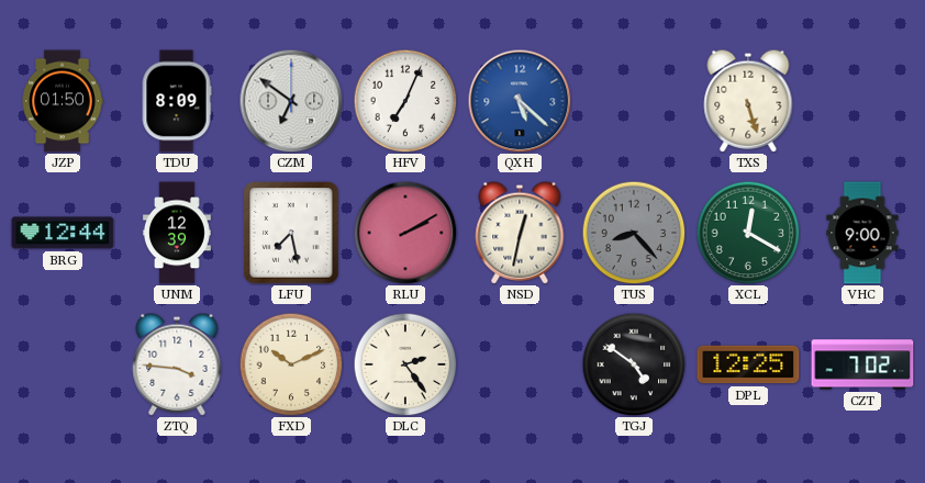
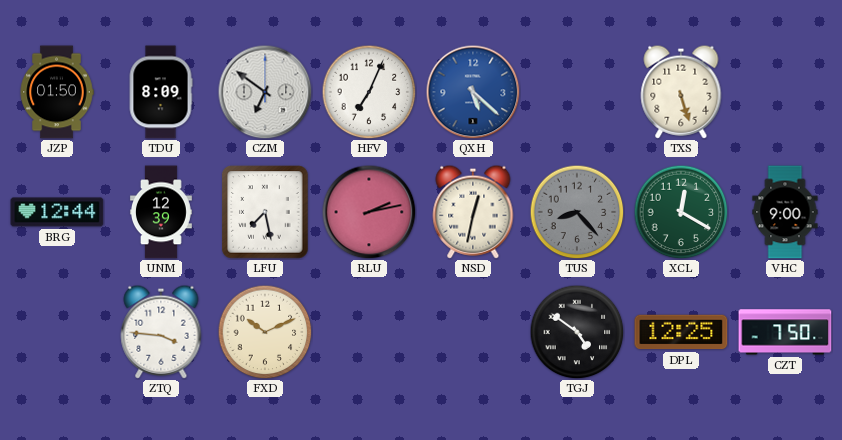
RLU: 2:10 -> 2:13 (369, 212)
DLC: 2:24 -> none (405, 364)
CZT: 7:02 -> 7:50 (785, 332)
